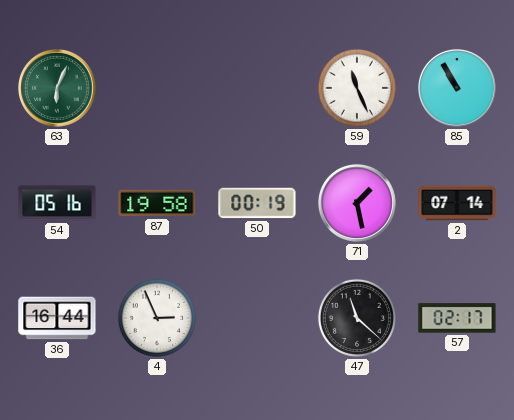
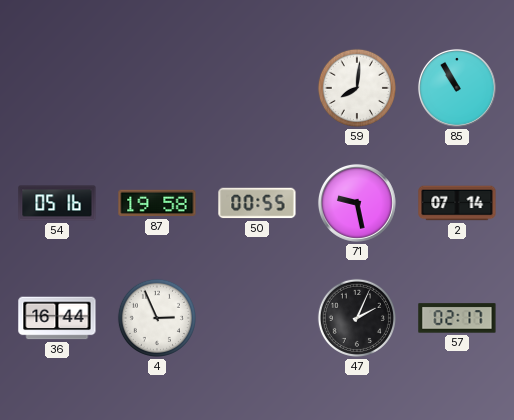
63: 6:04 -> none (57, 88)
59: 11:26 -> 8:01 (357, 88)
50: 00:19 -> 00:55 (257, 203)
71: 1:28 -> 9:28 (357, 203)
47: 11:22 -> 2:04 (357, 318)
